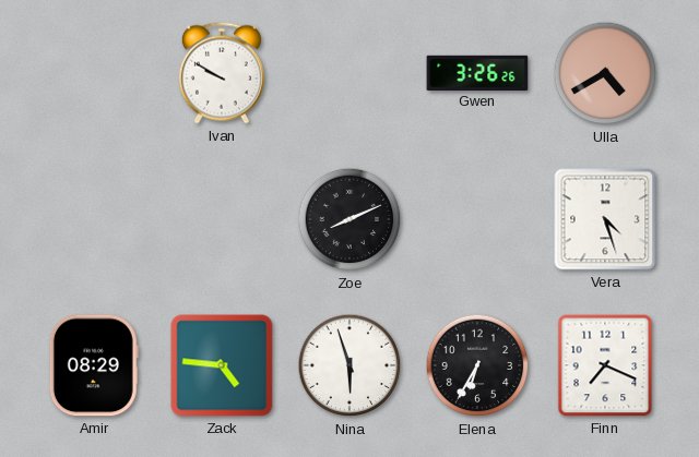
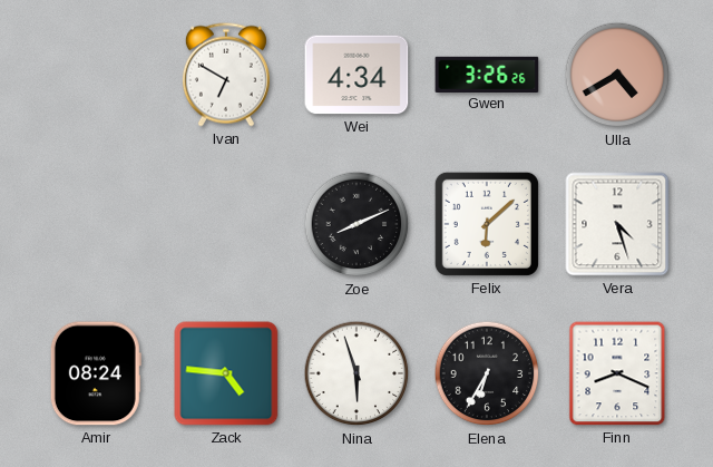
Ivan: 9:50 -> 6:50 (226, 75)
Wei: none -> 4:34 (356, 75)
Felix: none -> 6:08 (487, 224)
Amir: 08:29 -> 08:24 (96, 373)
Finn: 7:19 -> 8:19 (617, 373)
